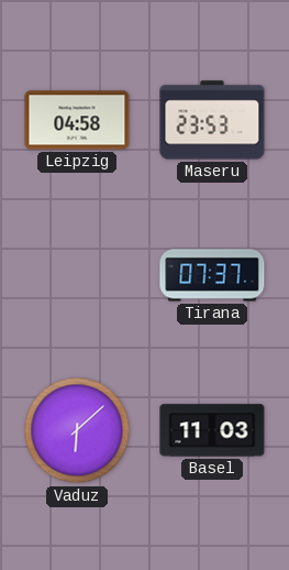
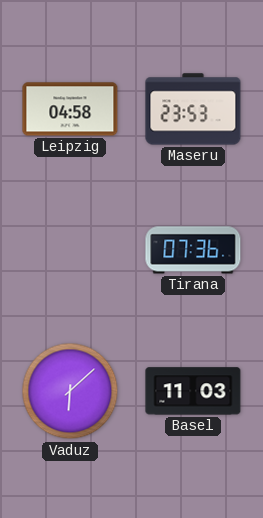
Tirana: 07:37 -> 07:36 (193, 250)
